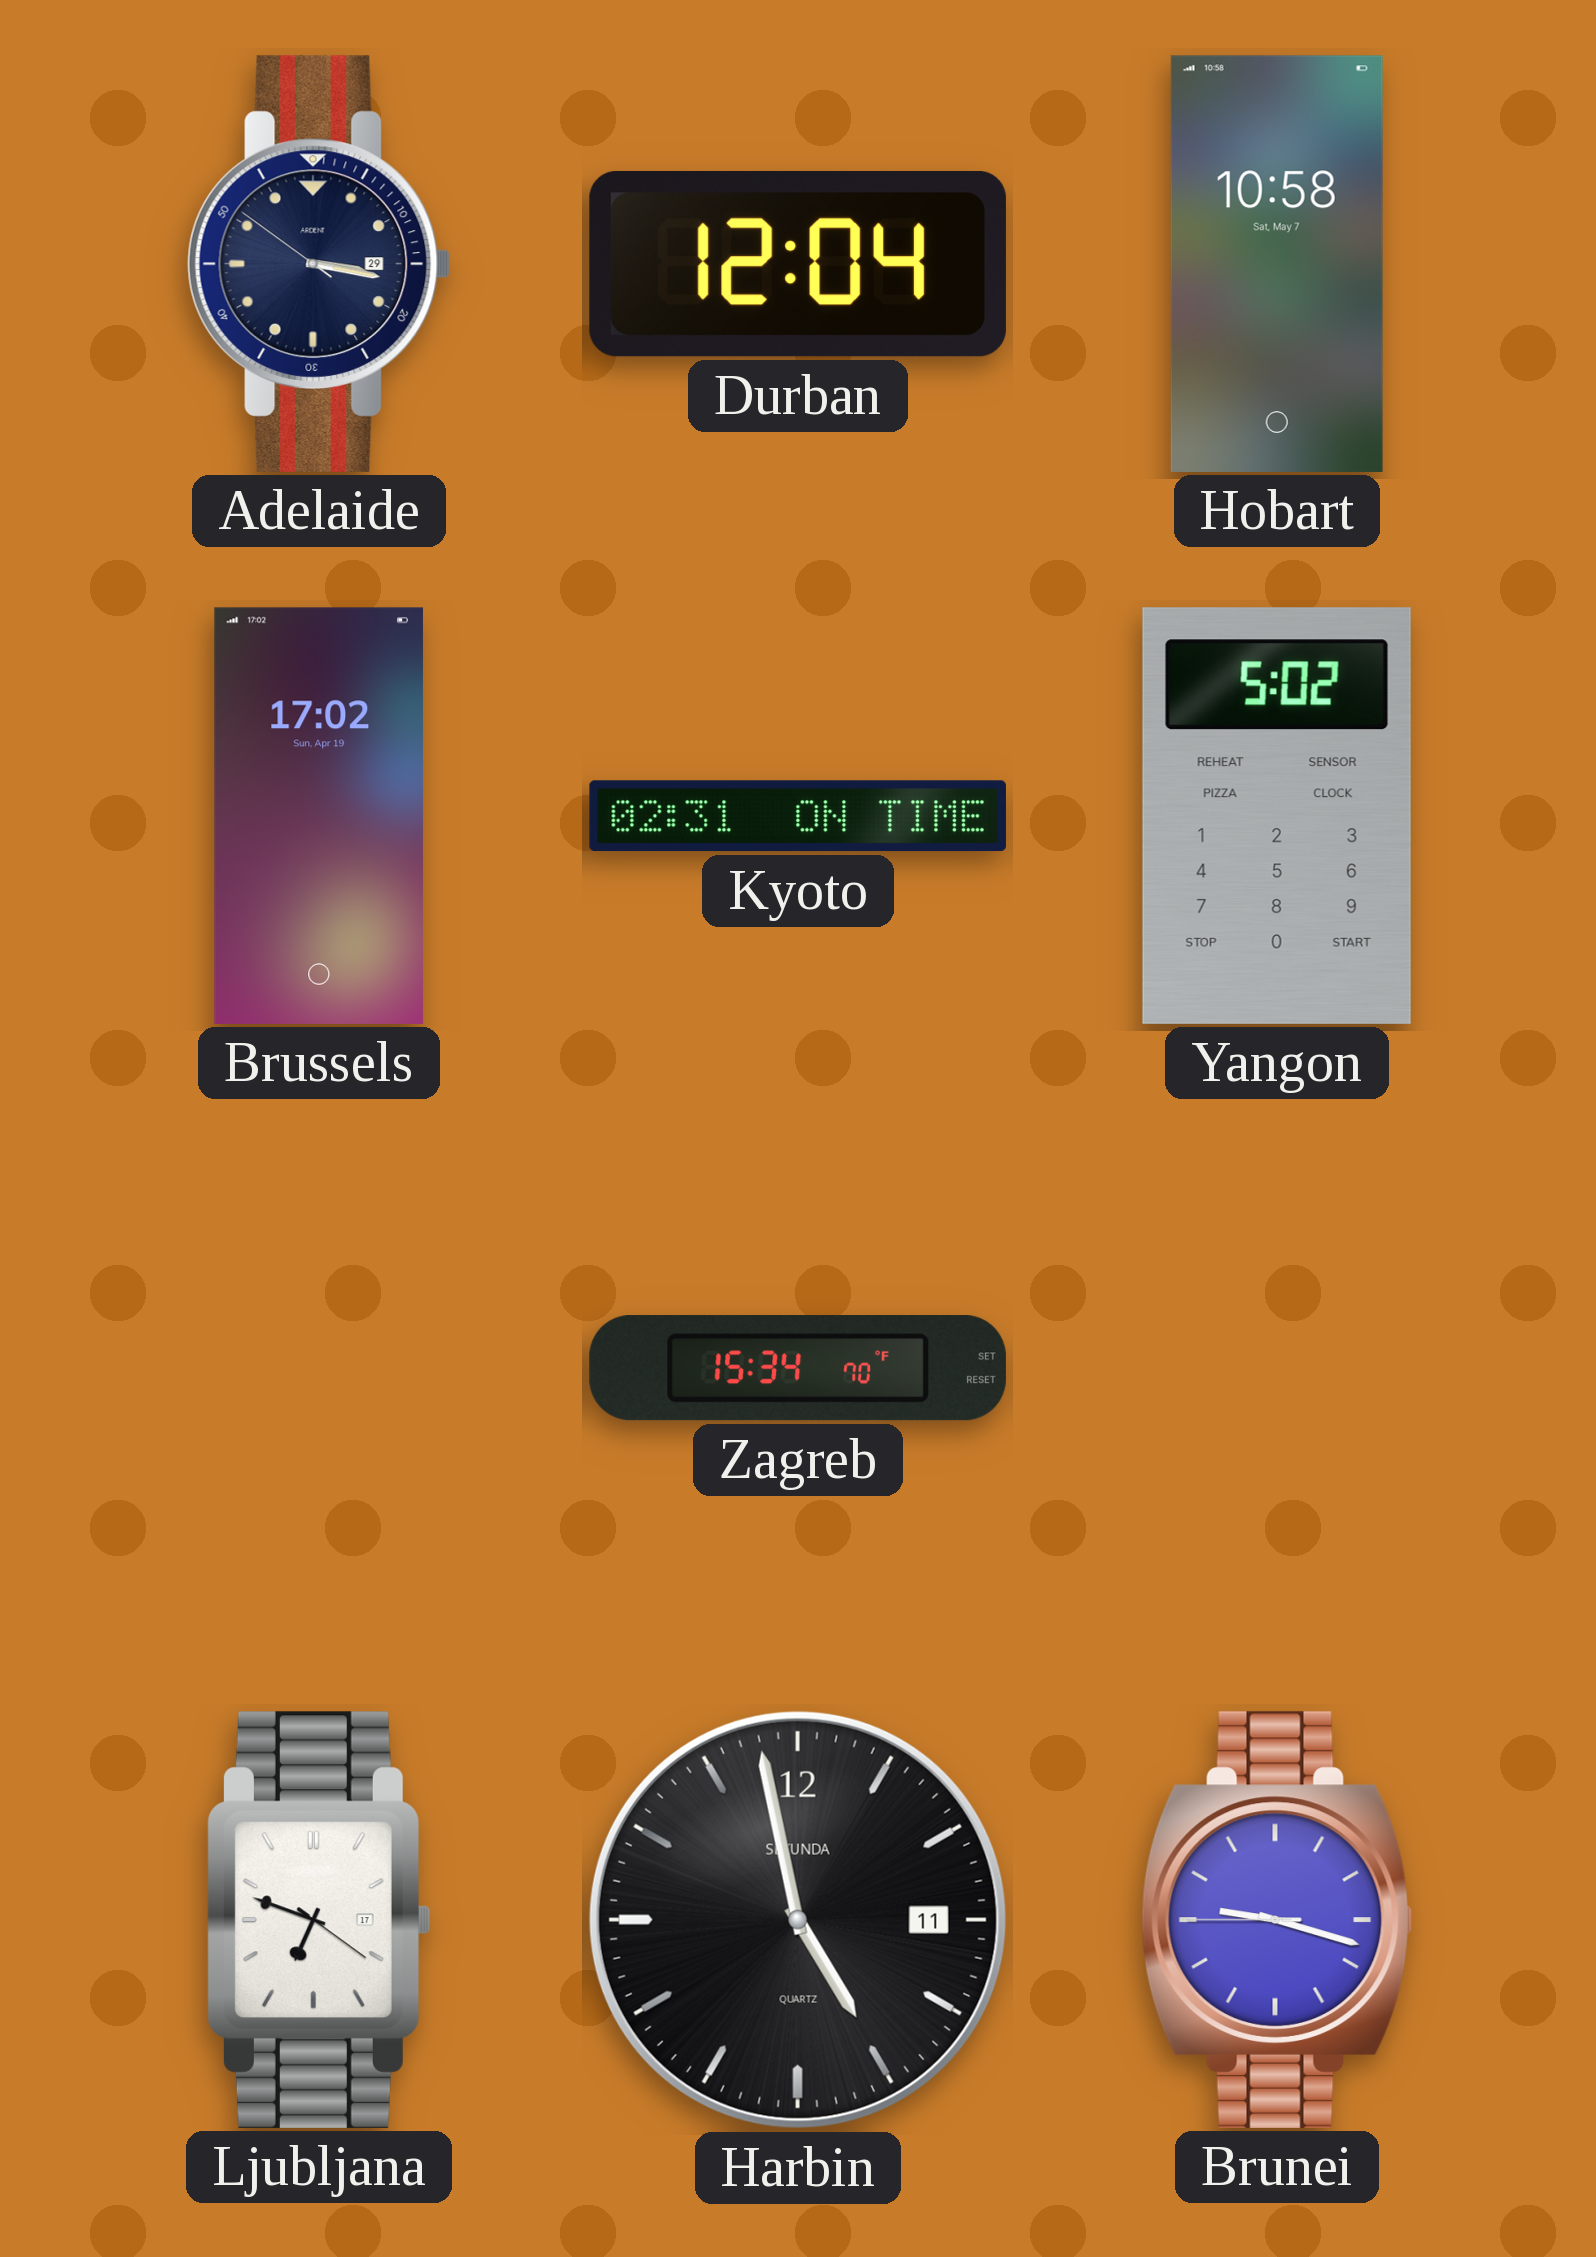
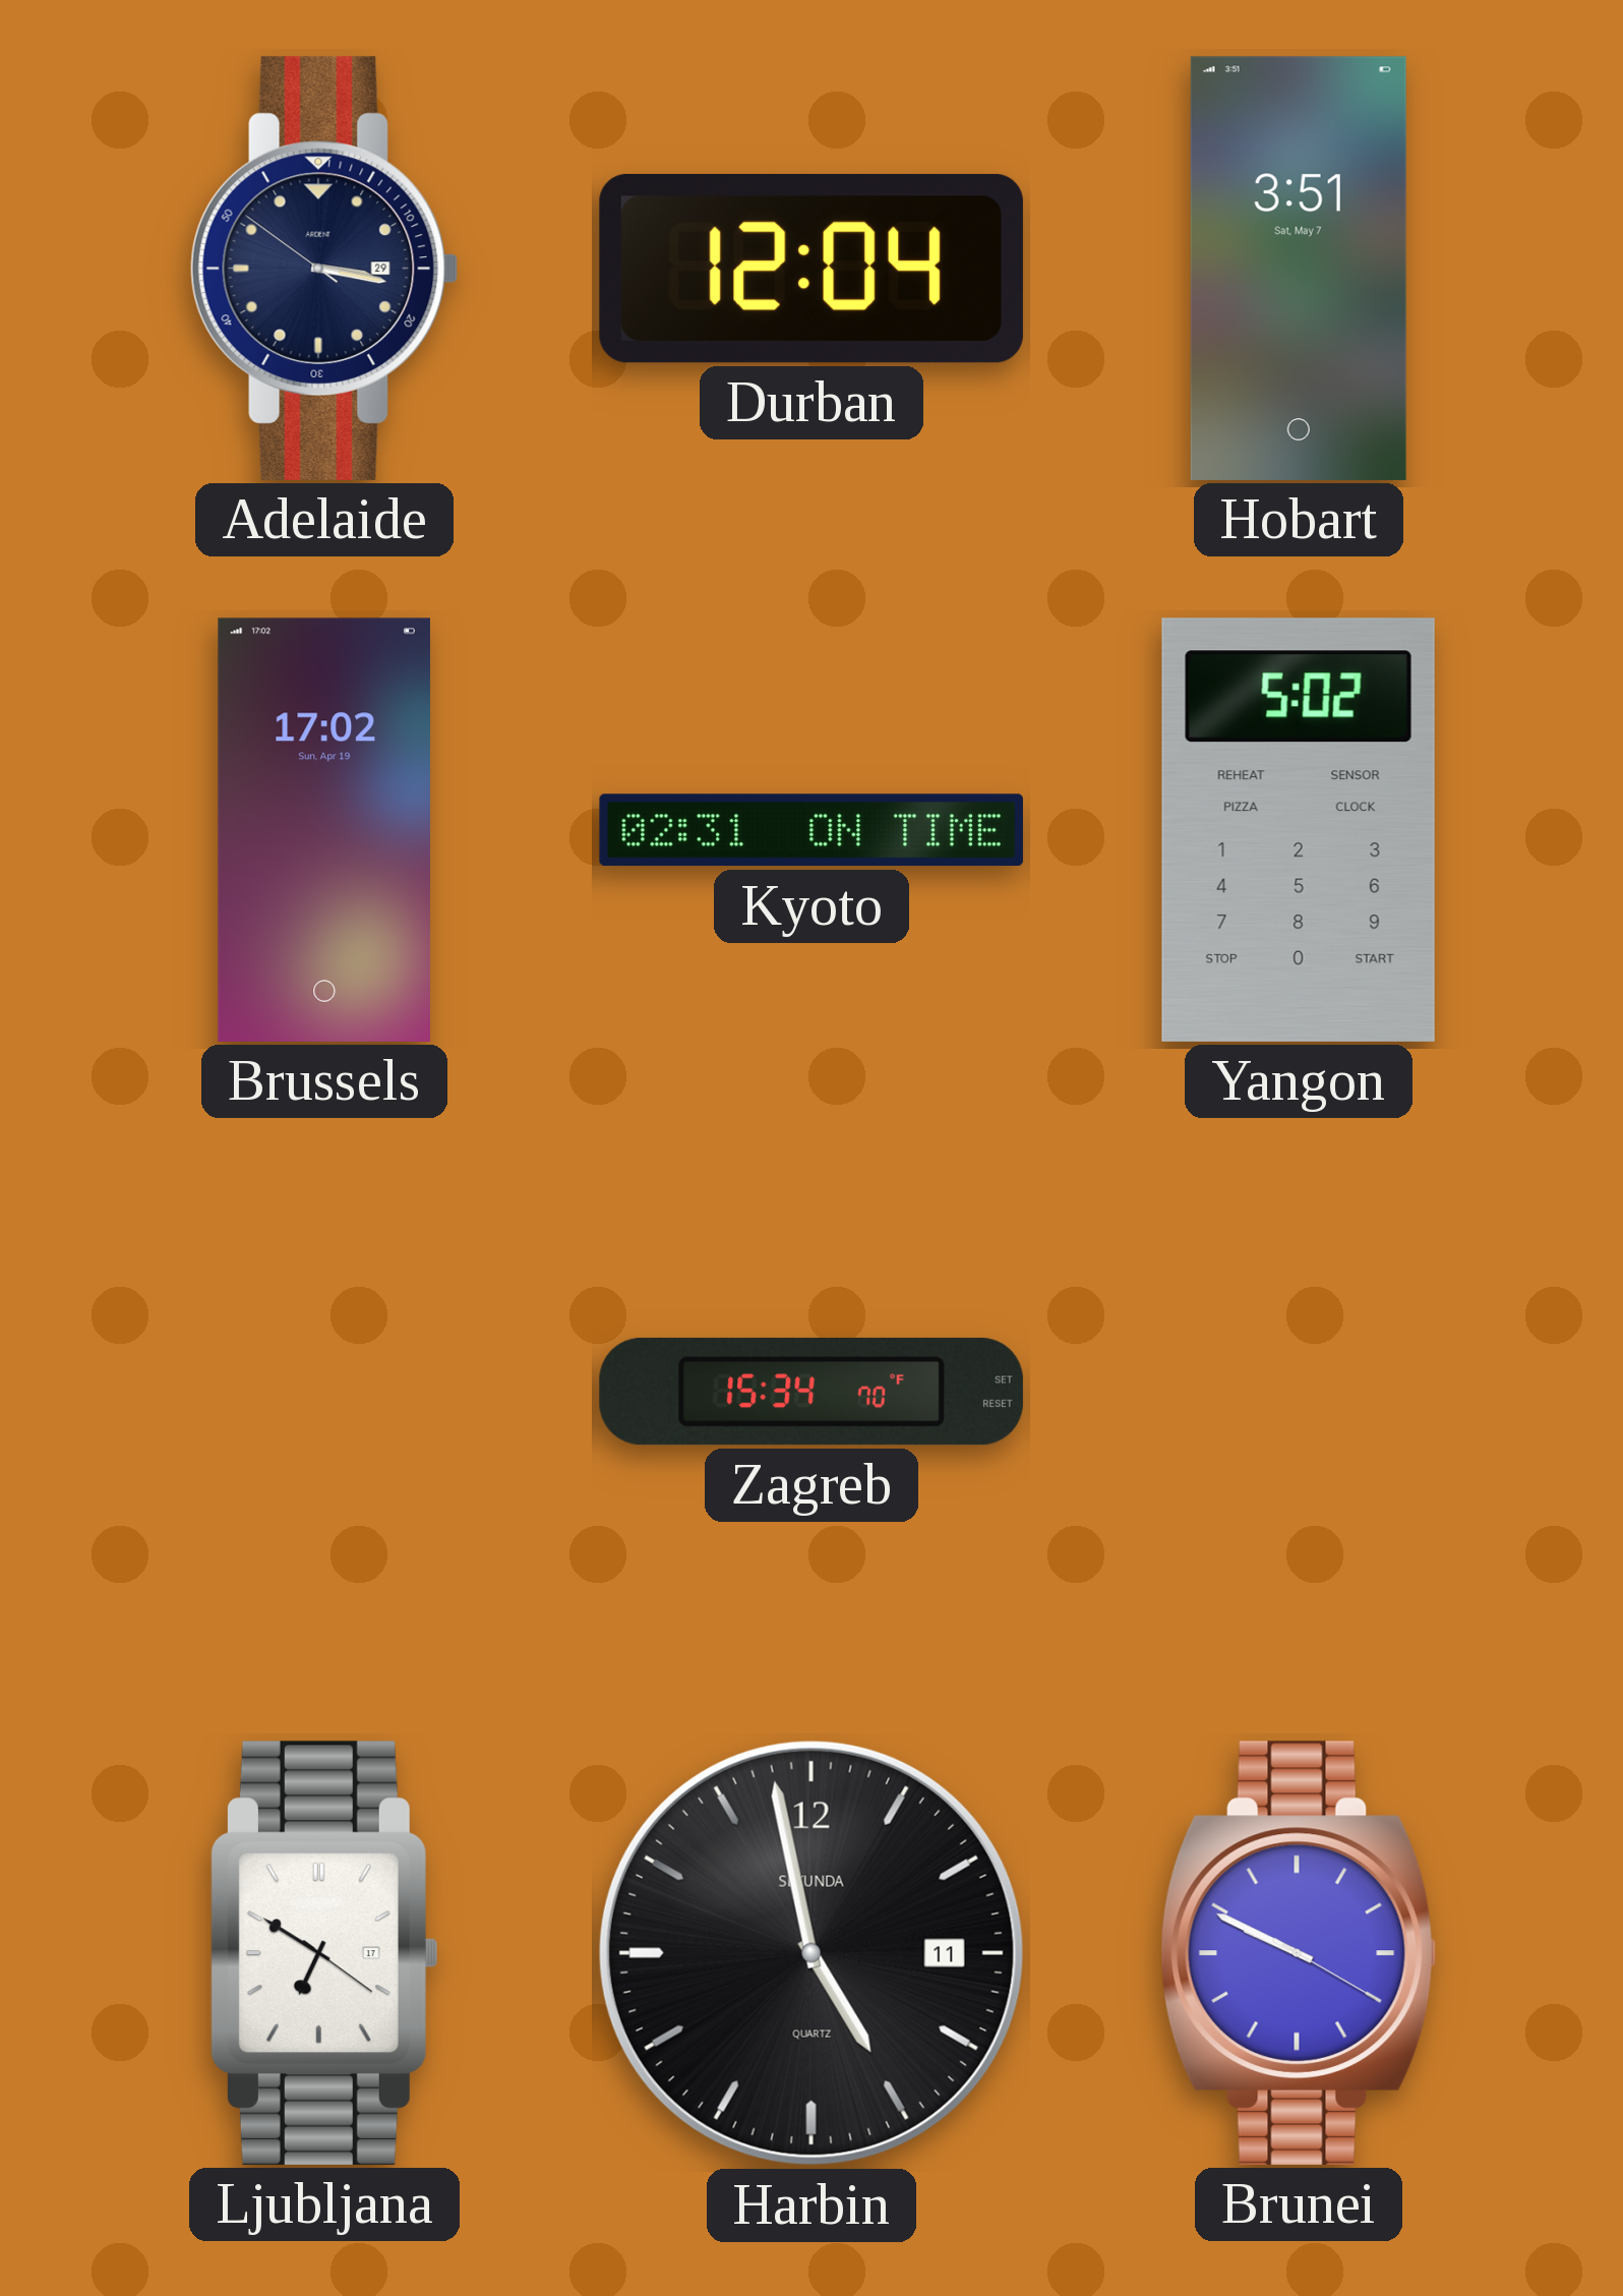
Hobart: 10:58 -> 3:51 (1299, 269)
Ljubljana: 6:48 -> 6:50 (323, 1953)
Brunei: 9:17 -> 9:49 (1299, 1953)
